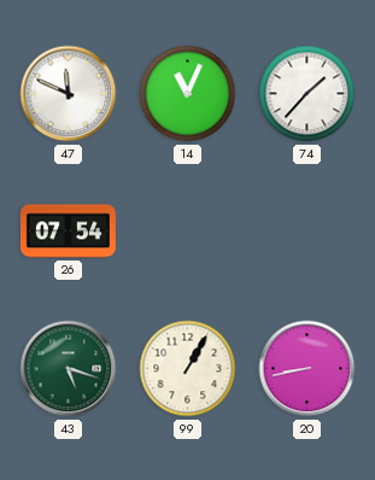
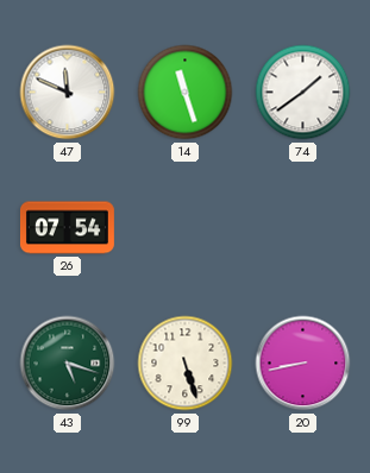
14: 11:04 -> 11:27 (186, 93)
74: 1:37 -> 1:39 (303, 93)
99: 1:05 -> 5:27 (186, 364)
